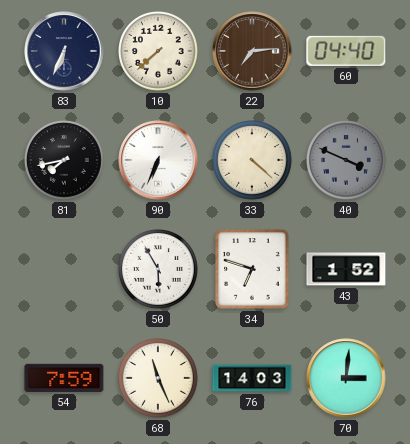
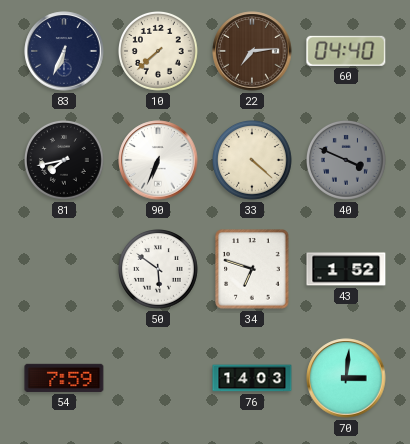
50: 5:55 -> 5:51 (159, 270)
68: 11:26 -> none (159, 379)
